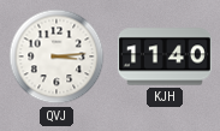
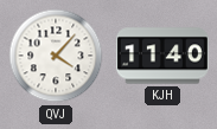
QVJ: 3:14 -> 4:07 (56, 56)
